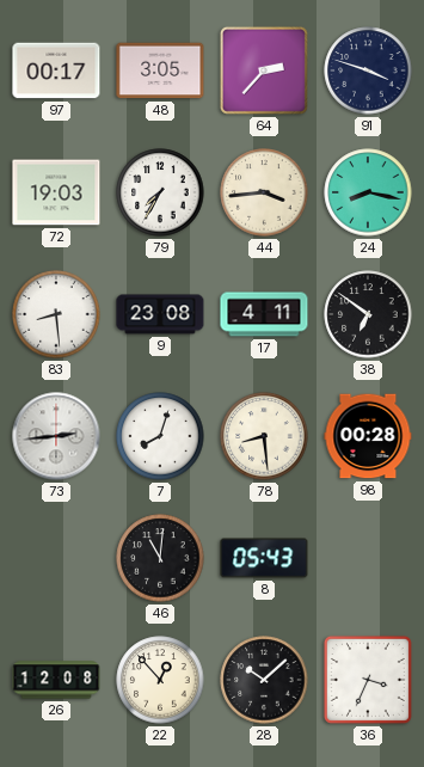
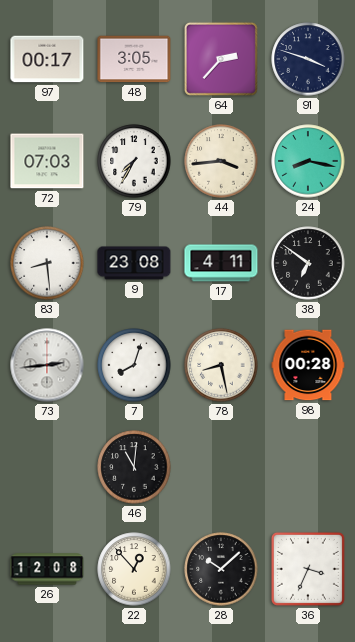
72: 19:03 -> 07:03 (47, 161)
78: 8:29 -> 8:28 (221, 365)
8: 05:43 -> none (264, 558)
